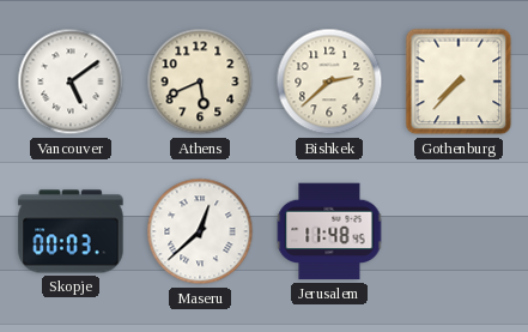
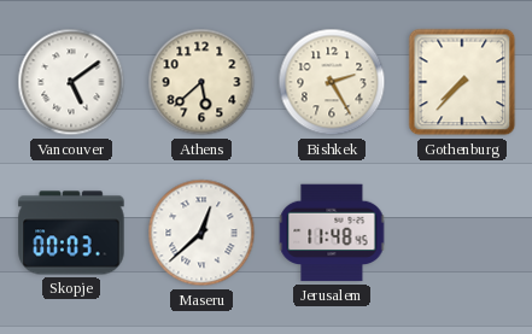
Athens: 5:41 -> 5:38 (201, 82)
Bishkek: 2:38 -> 2:25 (332, 82)
